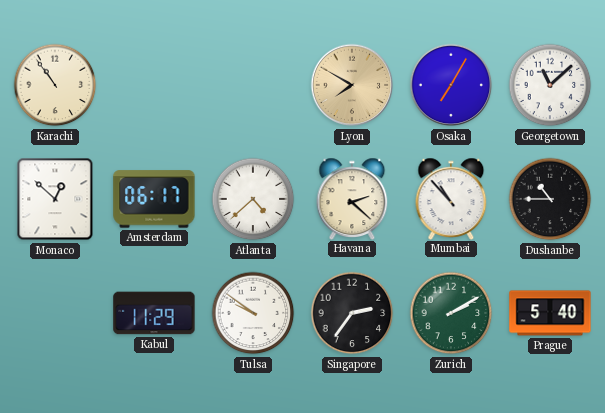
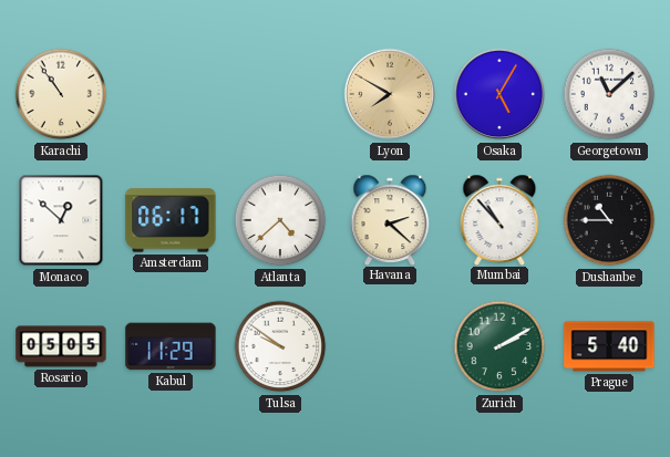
Osaka: 7:05 -> 5:05 (499, 94)
Rosario: none -> 05:05 (61, 346)
Singapore: 2:36 -> none (352, 313)
